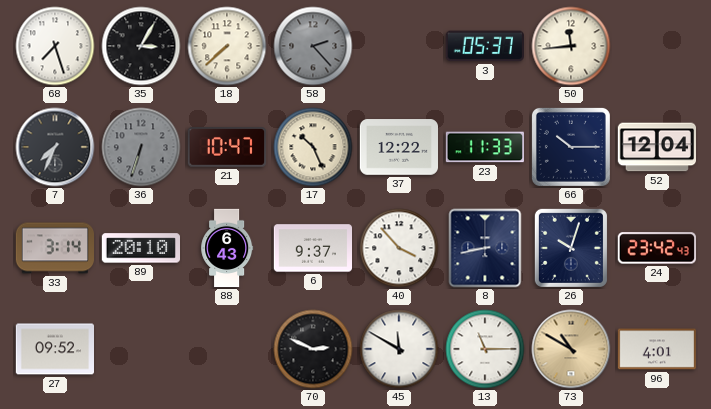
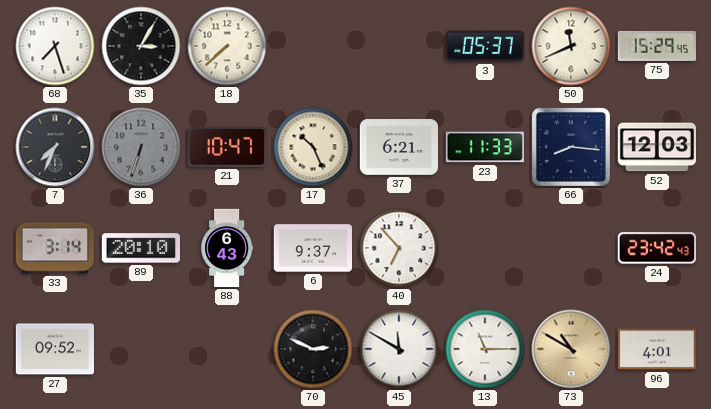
58: 2:23 -> none (313, 46)
50: 11:44 -> 11:41 (571, 46)
75: none -> 15:29 (657, 46)
37: 12:22 -> 6:21 (398, 147)
66: 10:15 -> 8:16 (571, 147)
52: 12:04 -> 12:03 (656, 147)
40: 3:53 -> 6:53 (399, 248)
8: 8:43 -> none (485, 248)
26: 10:03 -> none (571, 248)
